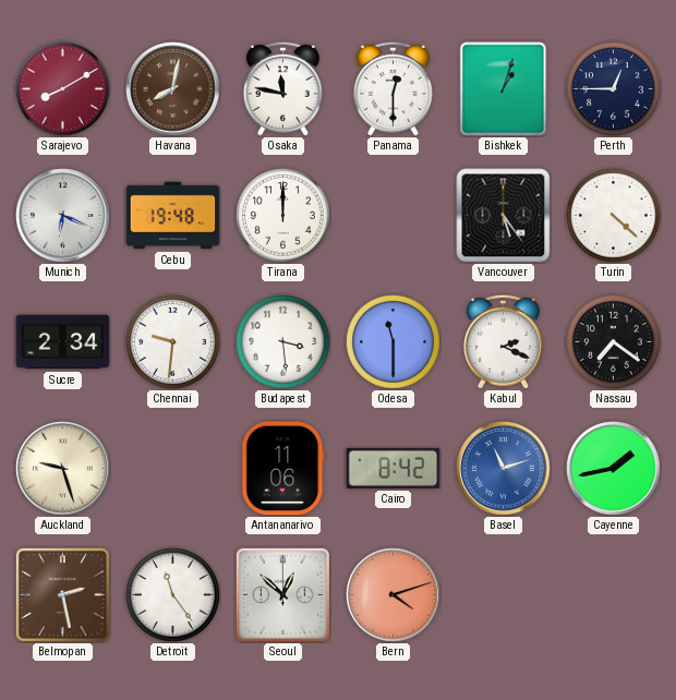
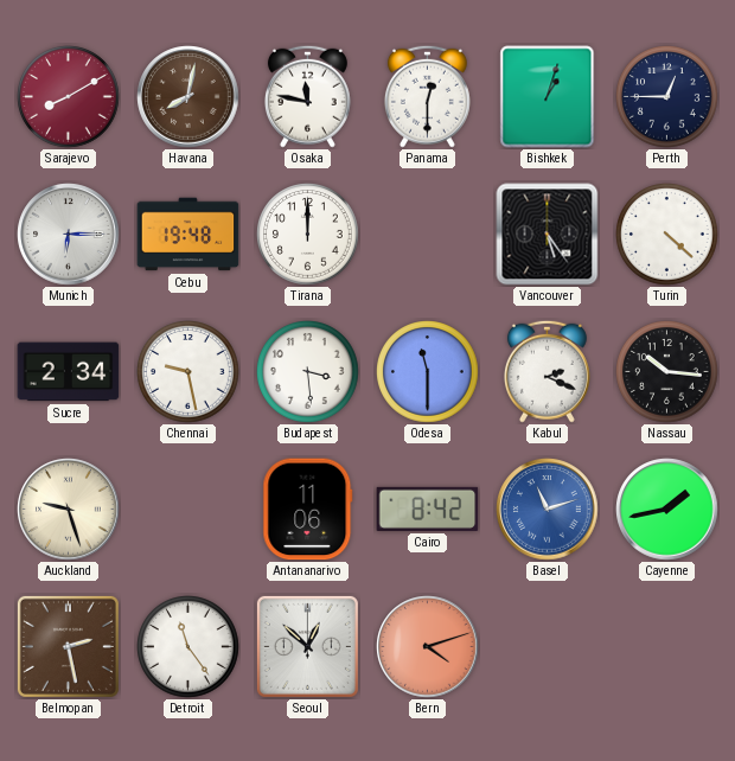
Munich: 6:19 -> 6:15 (69, 235)
Chennai: 9:31 -> 9:28 (188, 372)
Nassau: 7:21 -> 10:16 (667, 372)
